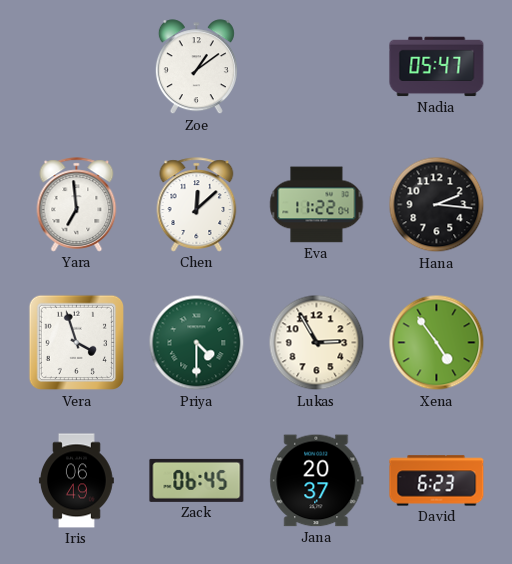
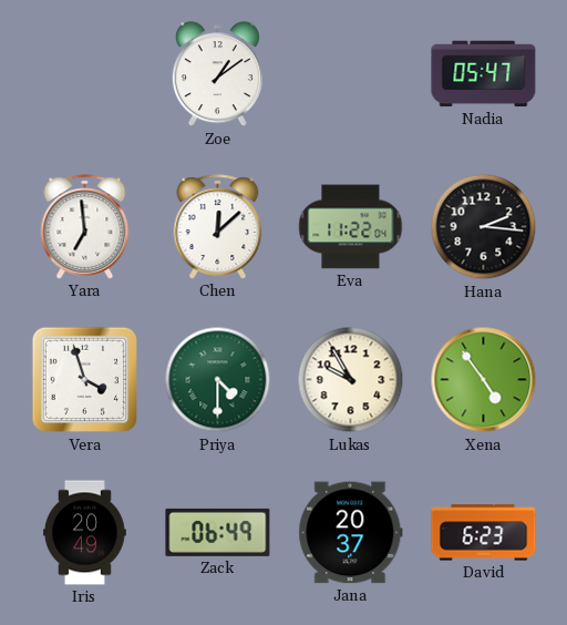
Lukas: 2:55 -> 9:55 (351, 380)
Iris: 06:49 -> 20:49 (84, 533)
Zack: 06:45 -> 06:49 (218, 532)
